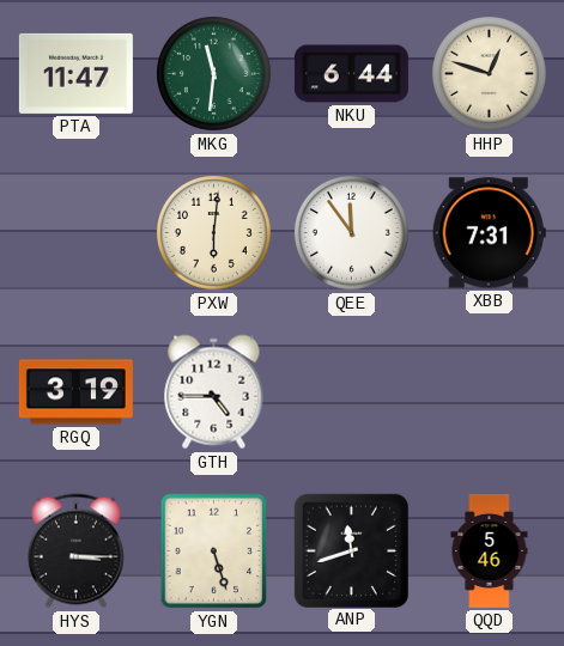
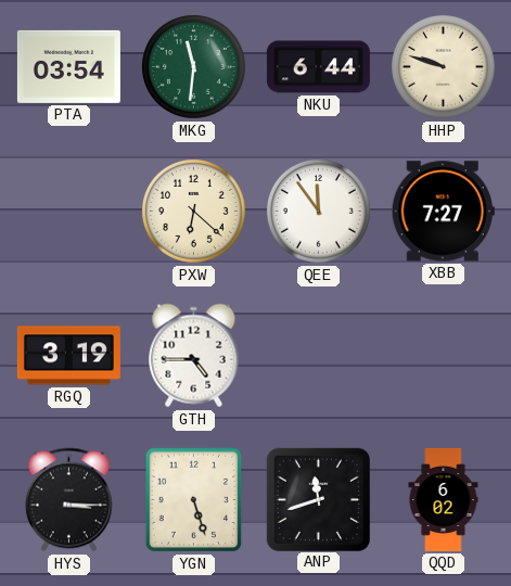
PTA: 11:47 -> 03:54 (68, 66)
HHP: 12:48 -> 9:48 (443, 66)
PXW: 6:01 -> 6:22 (193, 211)
XBB: 7:31 -> 7:27 (443, 212)
QQD: 5:46 -> 6:02 (444, 499)
